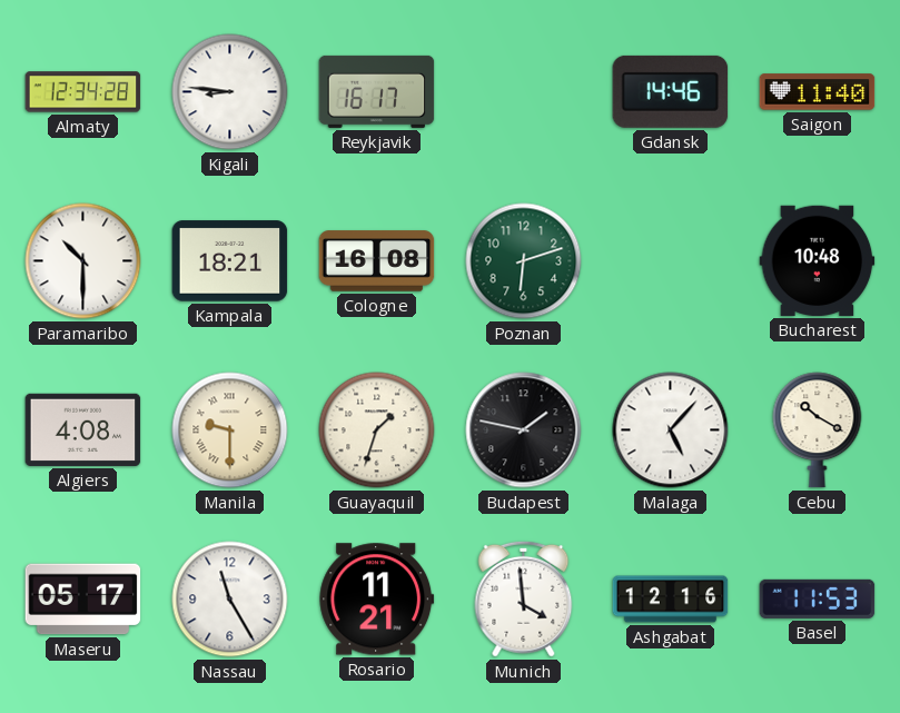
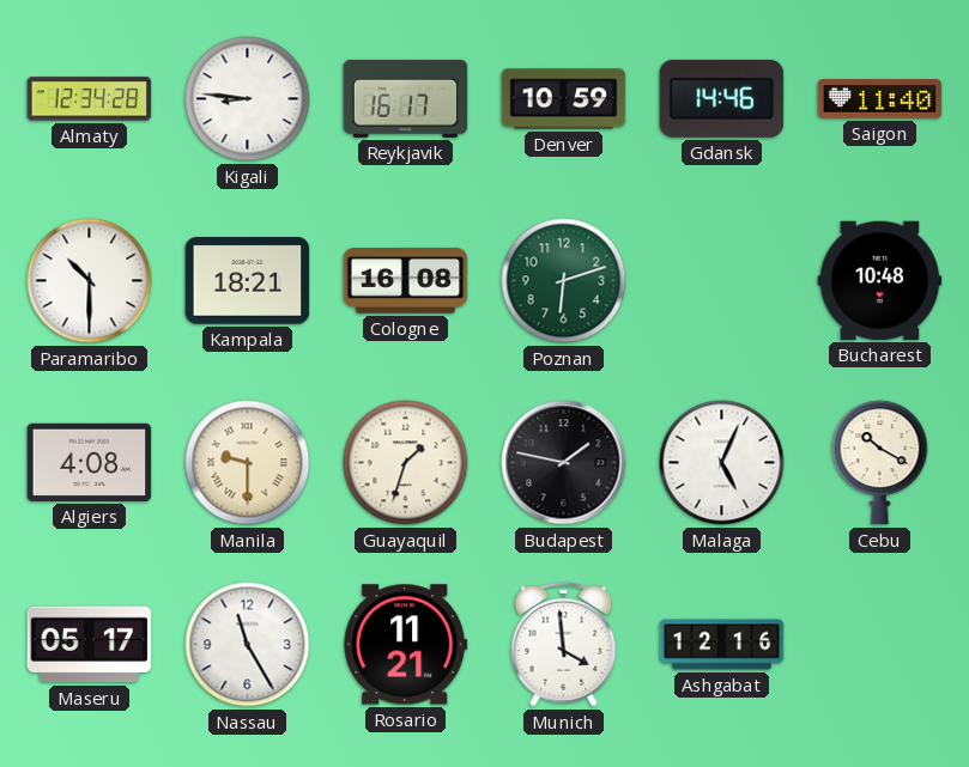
Denver: none -> 10:59 (564, 99)
Malaga: 5:07 -> 5:04 (722, 463)
Basel: 11:53 -> none (818, 598)
